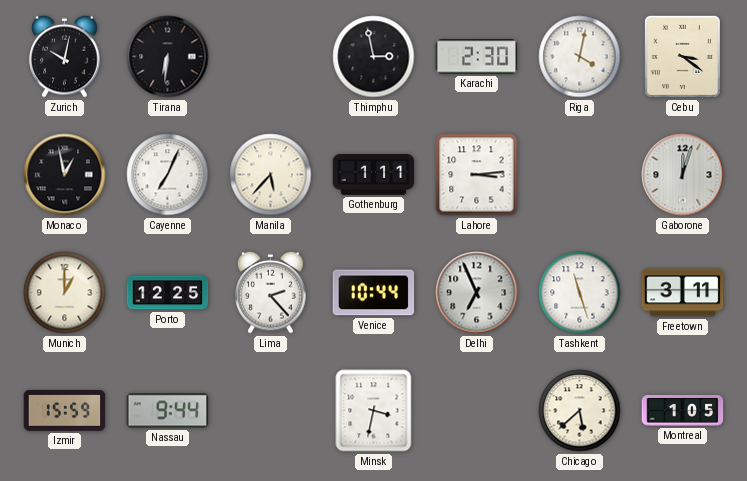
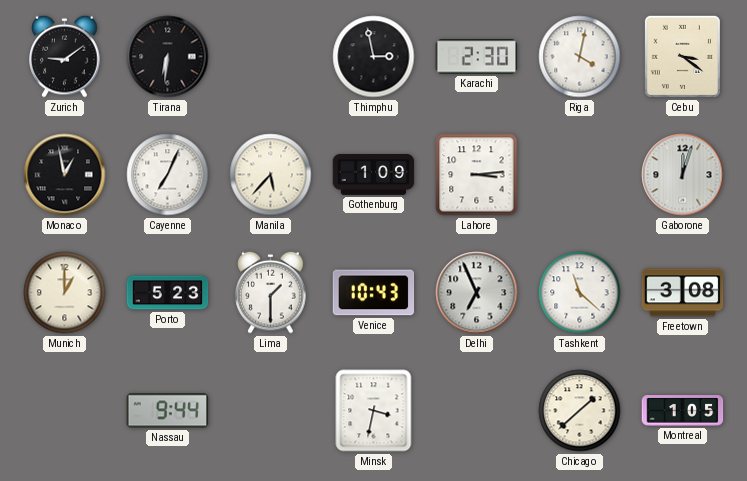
Zurich: 10:02 -> 9:09 (65, 56)
Gothenburg: 1:11 -> 1:09 (374, 175)
Porto: 12:25 -> 5:23 (168, 293)
Lima: 2:23 -> 1:30 (271, 292)
Venice: 10:44 -> 10:43 (374, 293)
Tashkent: 11:27 -> 11:22 (580, 293)
Freetown: 3:11 -> 3:08 (683, 293)
Izmir: 15:59 -> none (65, 410)
Chicago: 5:38 -> 1:38 (580, 411)
